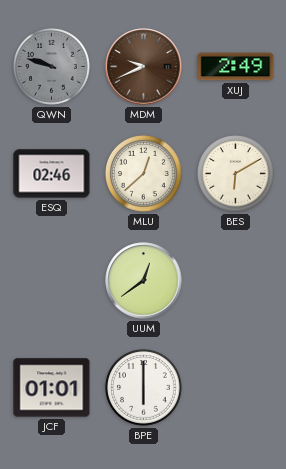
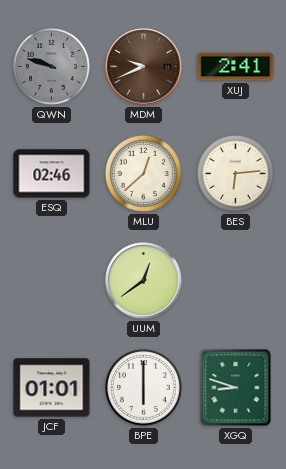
XUJ: 2:49 -> 2:41 (236, 67)
BES: 6:10 -> 6:14 (236, 174)
XGQ: none -> 8:48 (236, 388)
